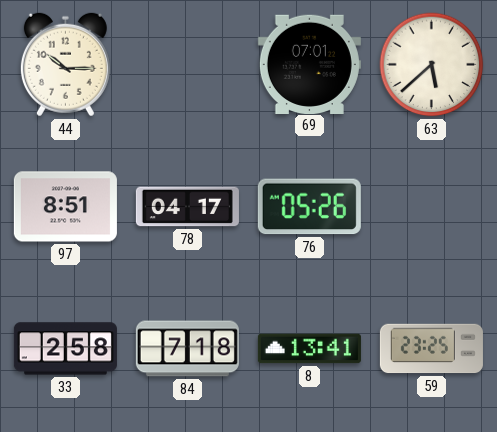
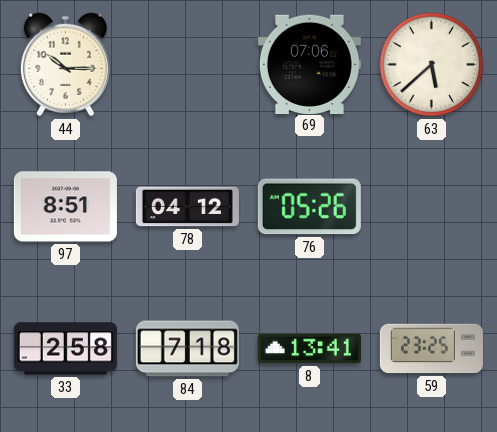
69: 07:01 -> 07:06 (309, 64)
78: 04:17 -> 04:12 (187, 207)
